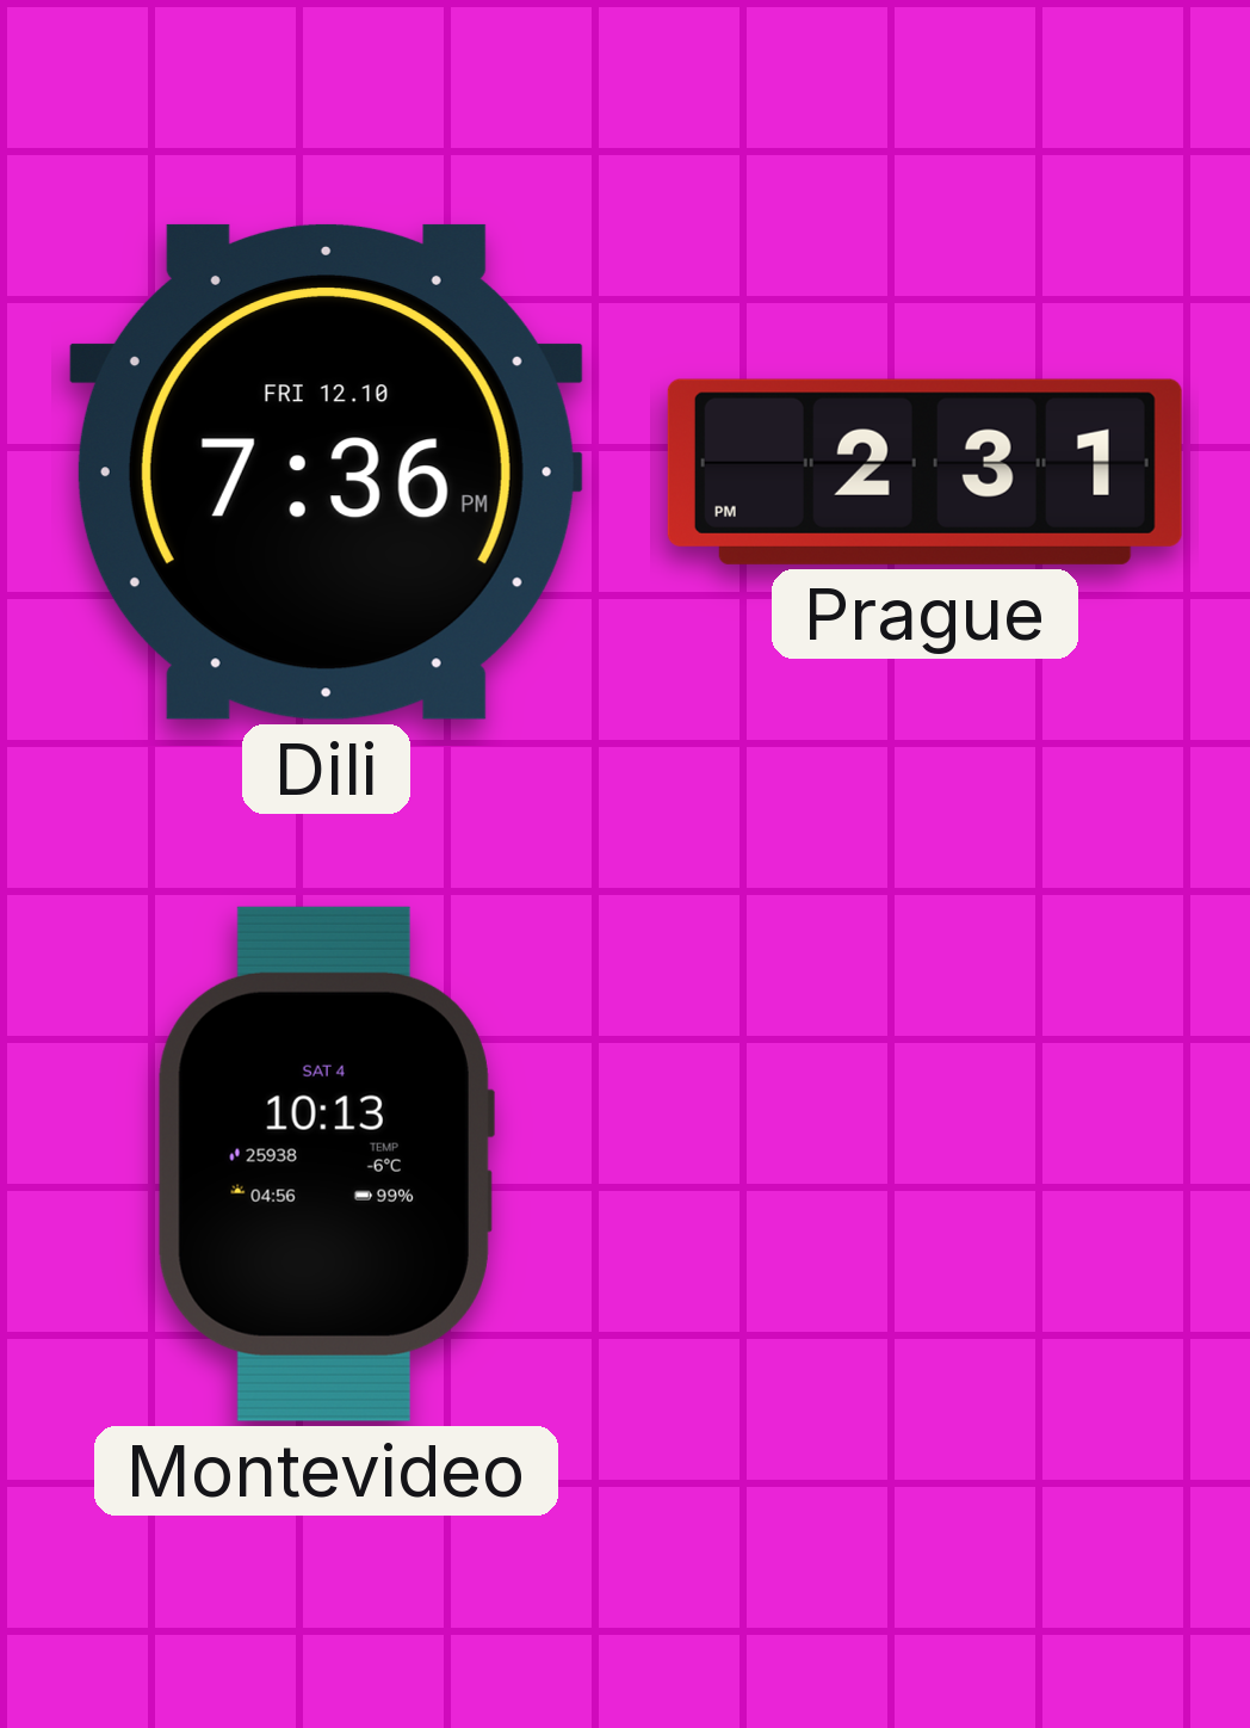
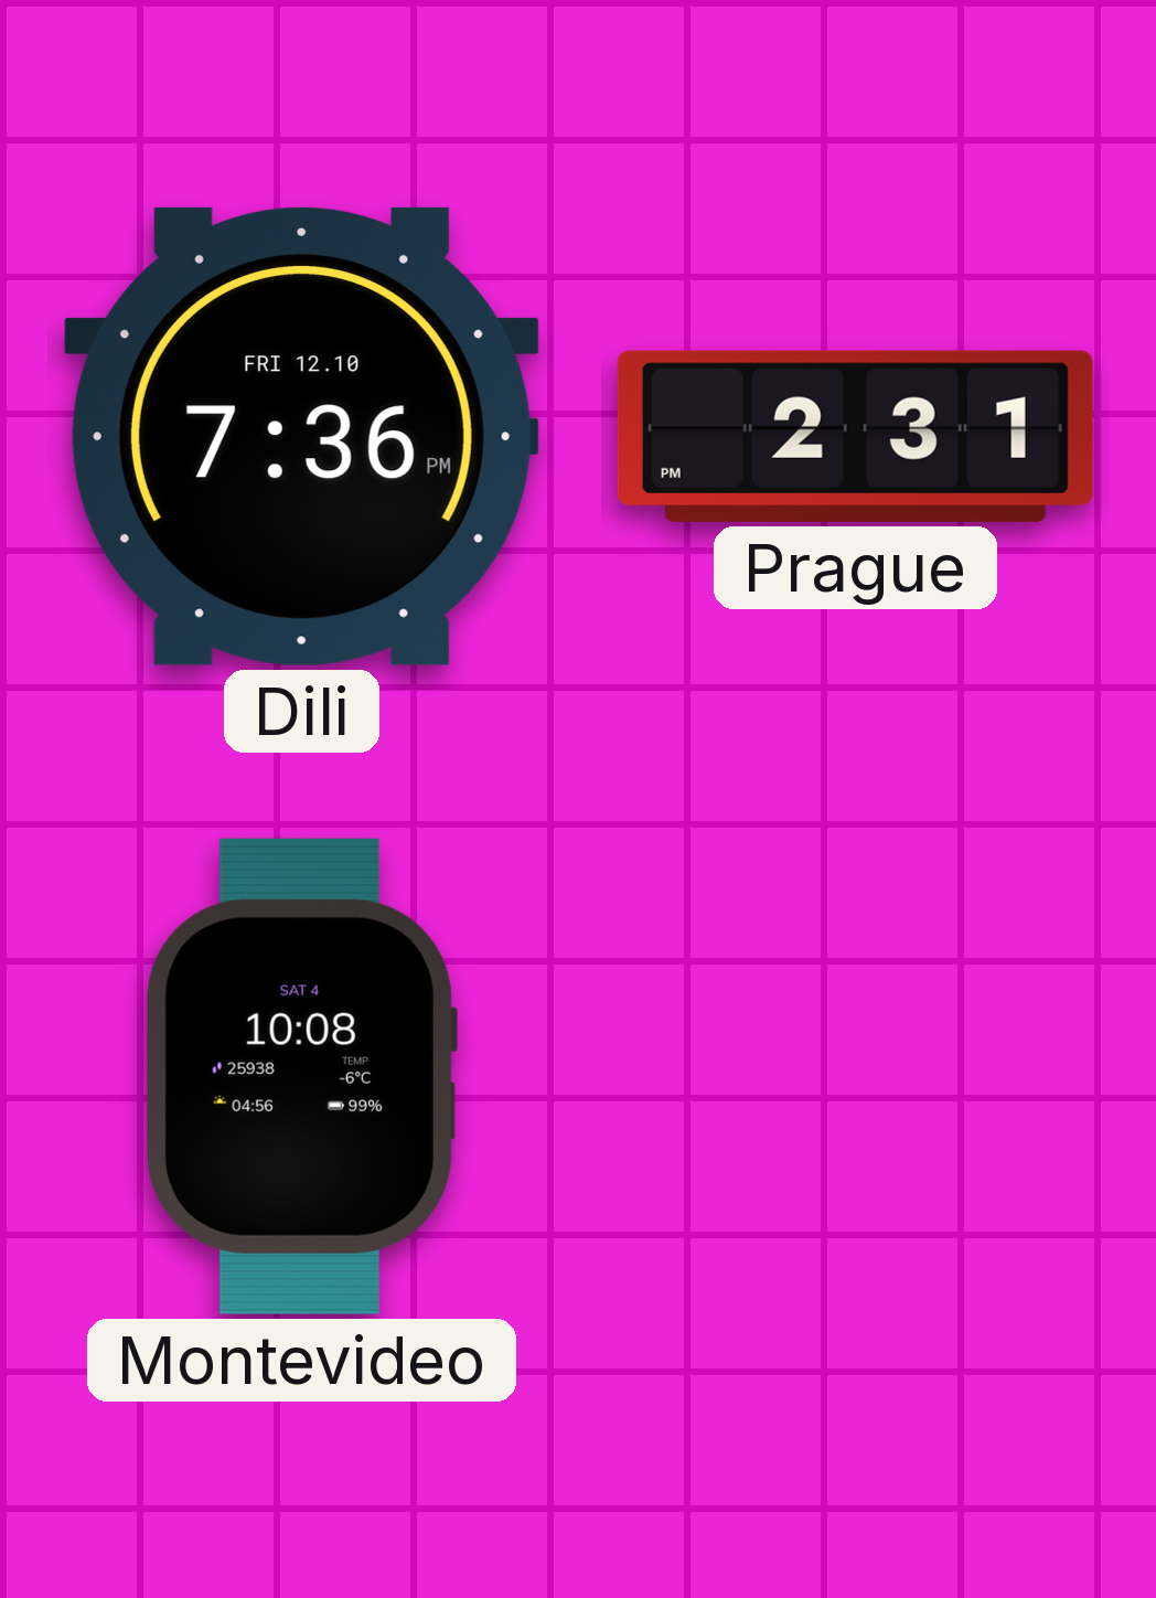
Montevideo: 10:13 -> 10:08 (301, 1076)
